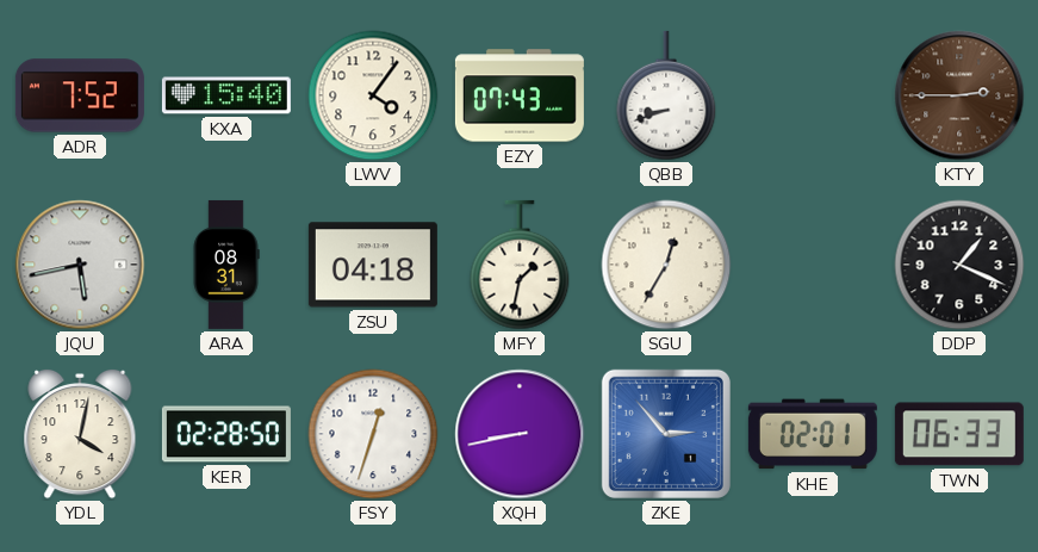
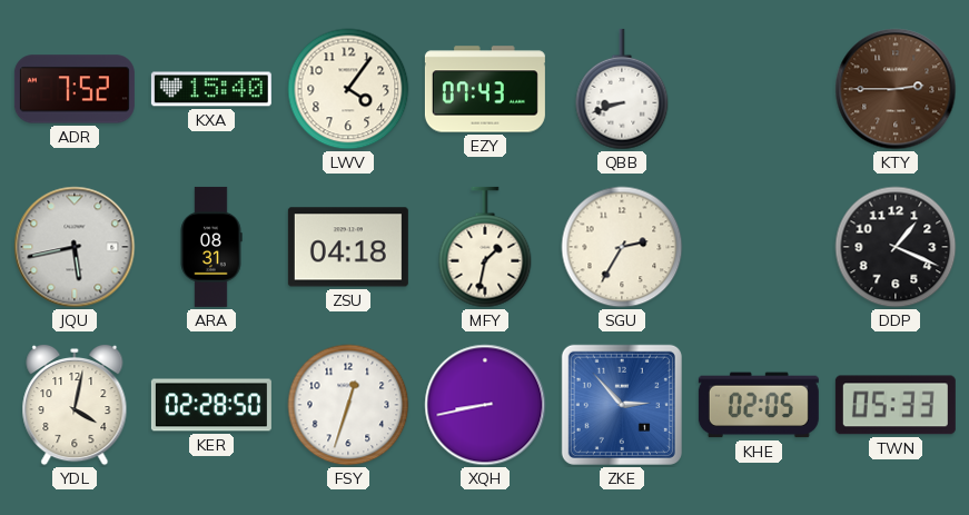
SGU: 12:35 -> 2:35 (622, 247)
KHE: 02:01 -> 02:05 (759, 405)
TWN: 06:33 -> 05:33 (896, 405)
